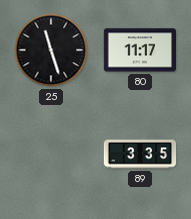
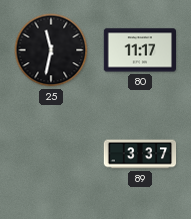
25: 11:27 -> 11:32 (51, 50)
89: 3:35 -> 3:37 (140, 154)
